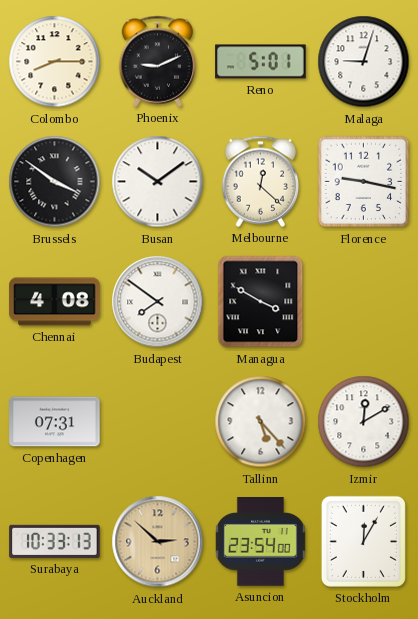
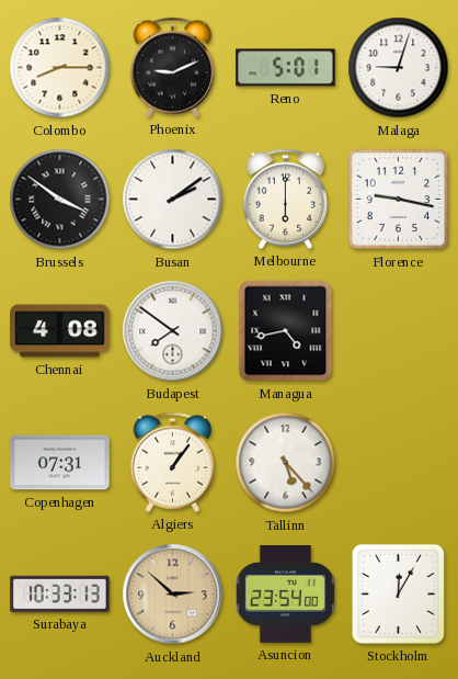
Busan: 10:09 -> 2:09 (173, 200)
Melbourne: 12:22 -> 6:00 (286, 199)
Managua: 3:50 -> 4:43 (286, 331)
Algiers: none -> 1:06 (173, 462)
Izmir: 12:10 -> none (364, 422)
